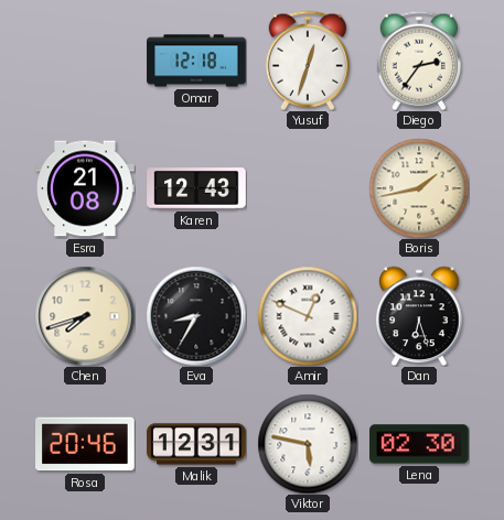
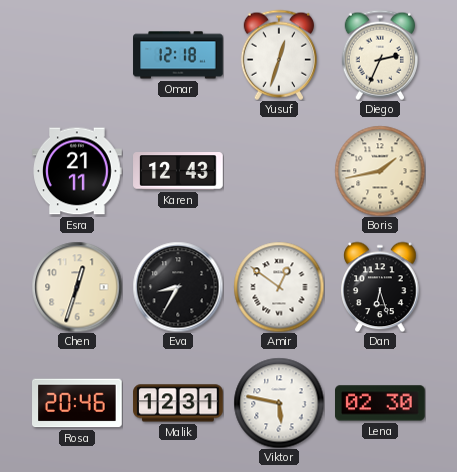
Diego: 2:36 -> 2:34 (379, 55)
Esra: 21:08 -> 21:11 (77, 171)
Chen: 7:42 -> 12:33 (77, 287)
Amir: 12:49 -> 12:51 (279, 287)
